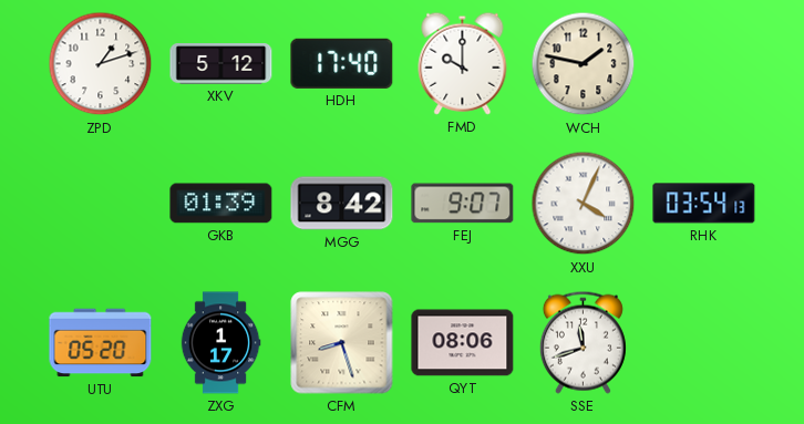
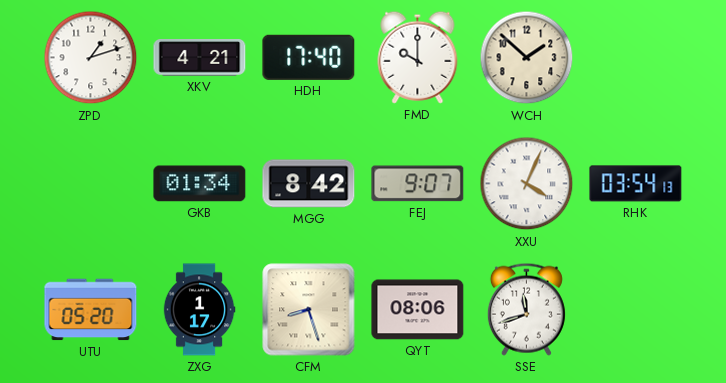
XKV: 5:12 -> 4:21 (200, 58)
WCH: 1:47 -> 1:52 (527, 58)
GKB: 01:39 -> 01:34 (200, 184)
